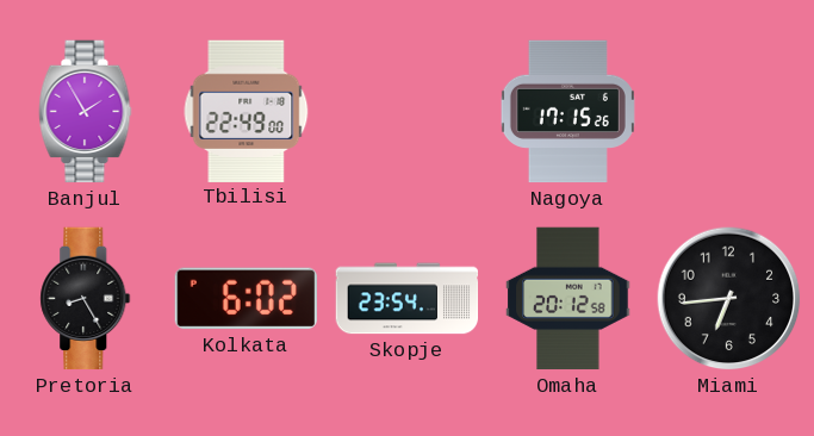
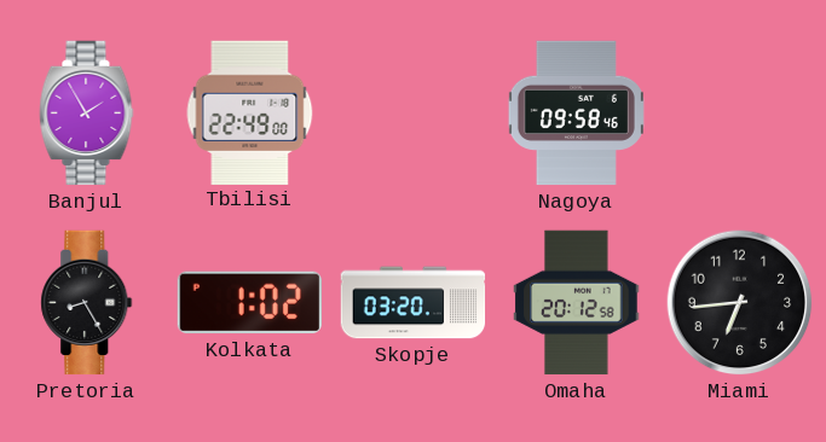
Nagoya: 17:15 -> 09:58 (576, 114)
Kolkata: 6:02 -> 1:02 (249, 303)
Skopje: 23:54 -> 03:20 (414, 303)
